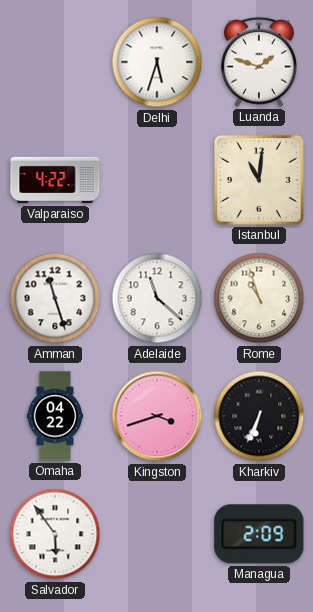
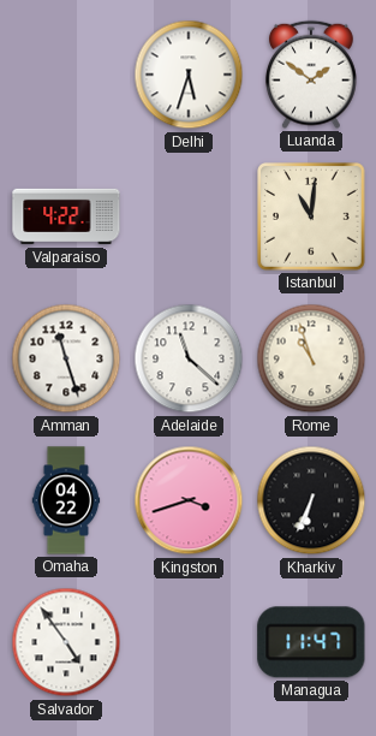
Luanda: 1:48 -> 1:51 (311, 75)
Salvador: 5:54 -> 4:54 (66, 642)
Managua: 2:09 -> 11:47 (311, 642)
